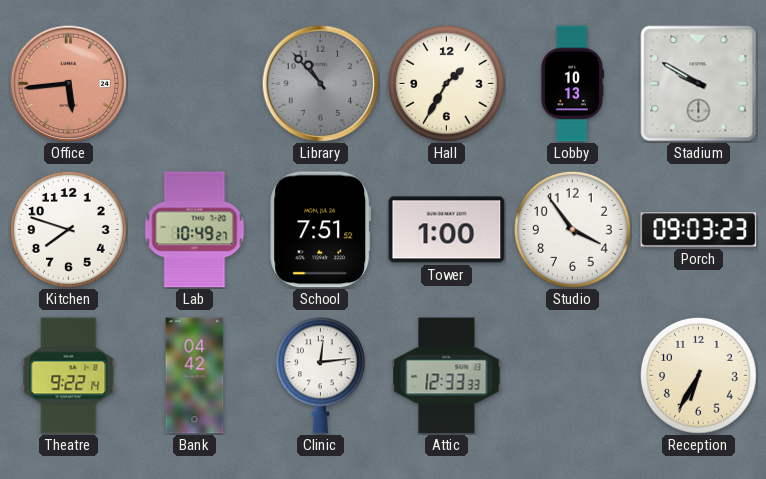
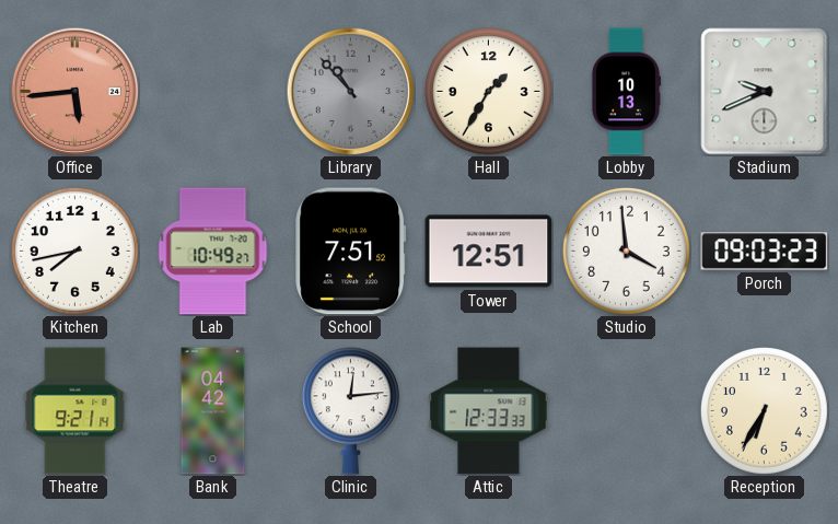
Stadium: 9:50 -> 9:41 (765, 92)
Kitchen: 7:48 -> 7:43 (74, 251)
Tower: 1:00 -> 12:51 (489, 252)
Studio: 3:54 -> 3:59 (626, 251)
Theatre: 9:22 -> 9:21 (75, 411)
